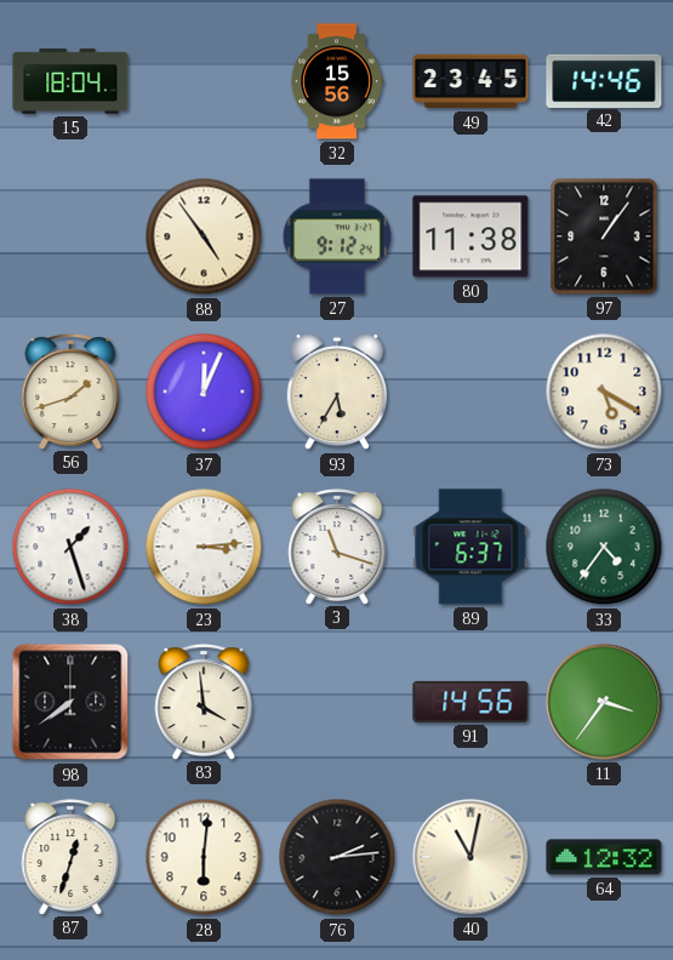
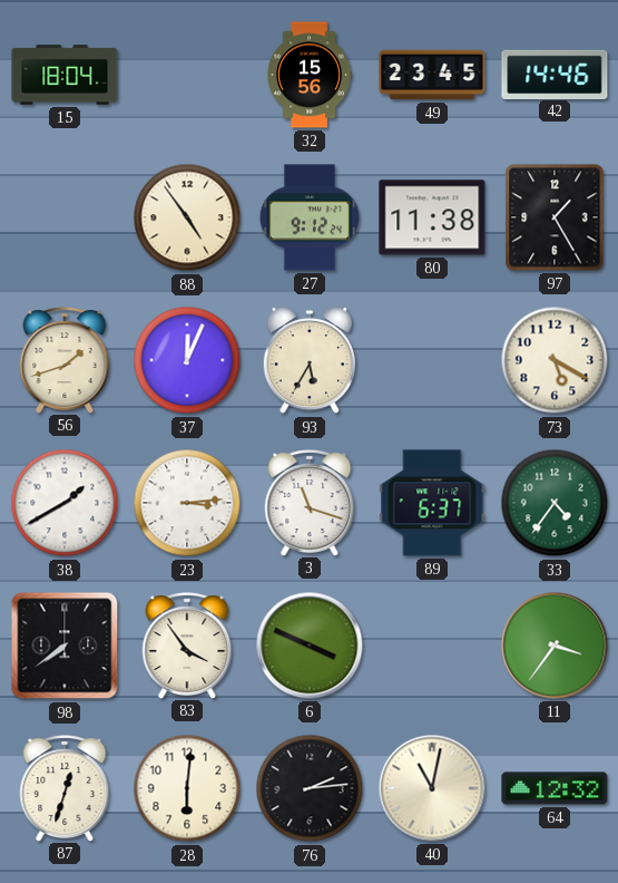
97: 1:06 -> 1:25 (555, 217)
38: 1:27 -> 1:40 (65, 503)
83: 3:59 -> 3:54 (187, 646)
6: none -> 3:49 (310, 646)
91: 14:56 -> none (470, 702)
